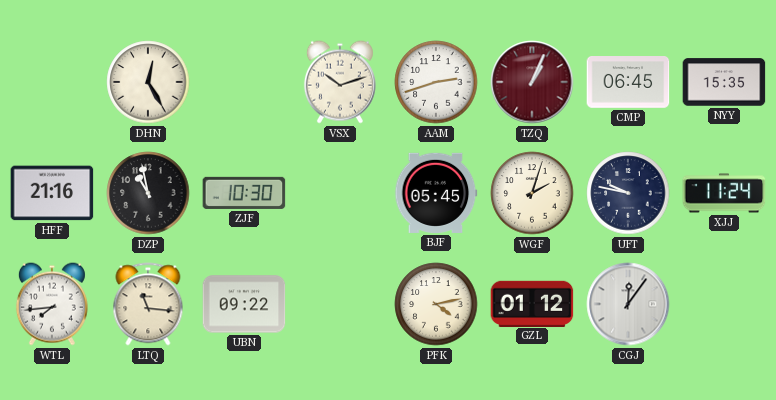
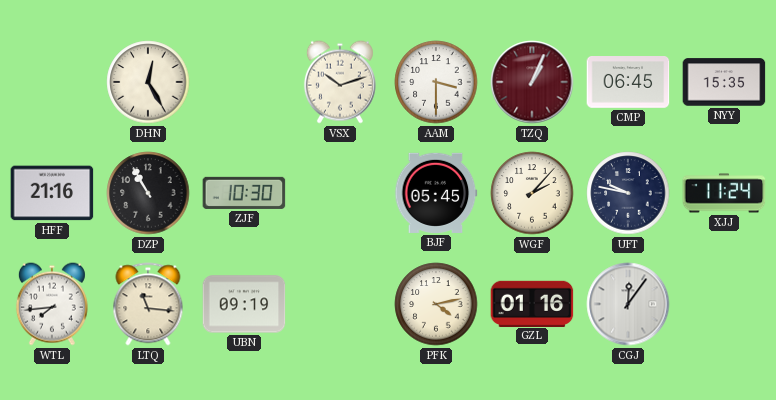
AAM: 2:42 -> 3:30 (436, 82)
DZP: 10:58 -> 10:55 (148, 193)
WGF: 2:03 -> 2:07 (532, 193)
UBN: 09:22 -> 09:19 (244, 304)
GZL: 01:12 -> 01:16 (532, 303)
